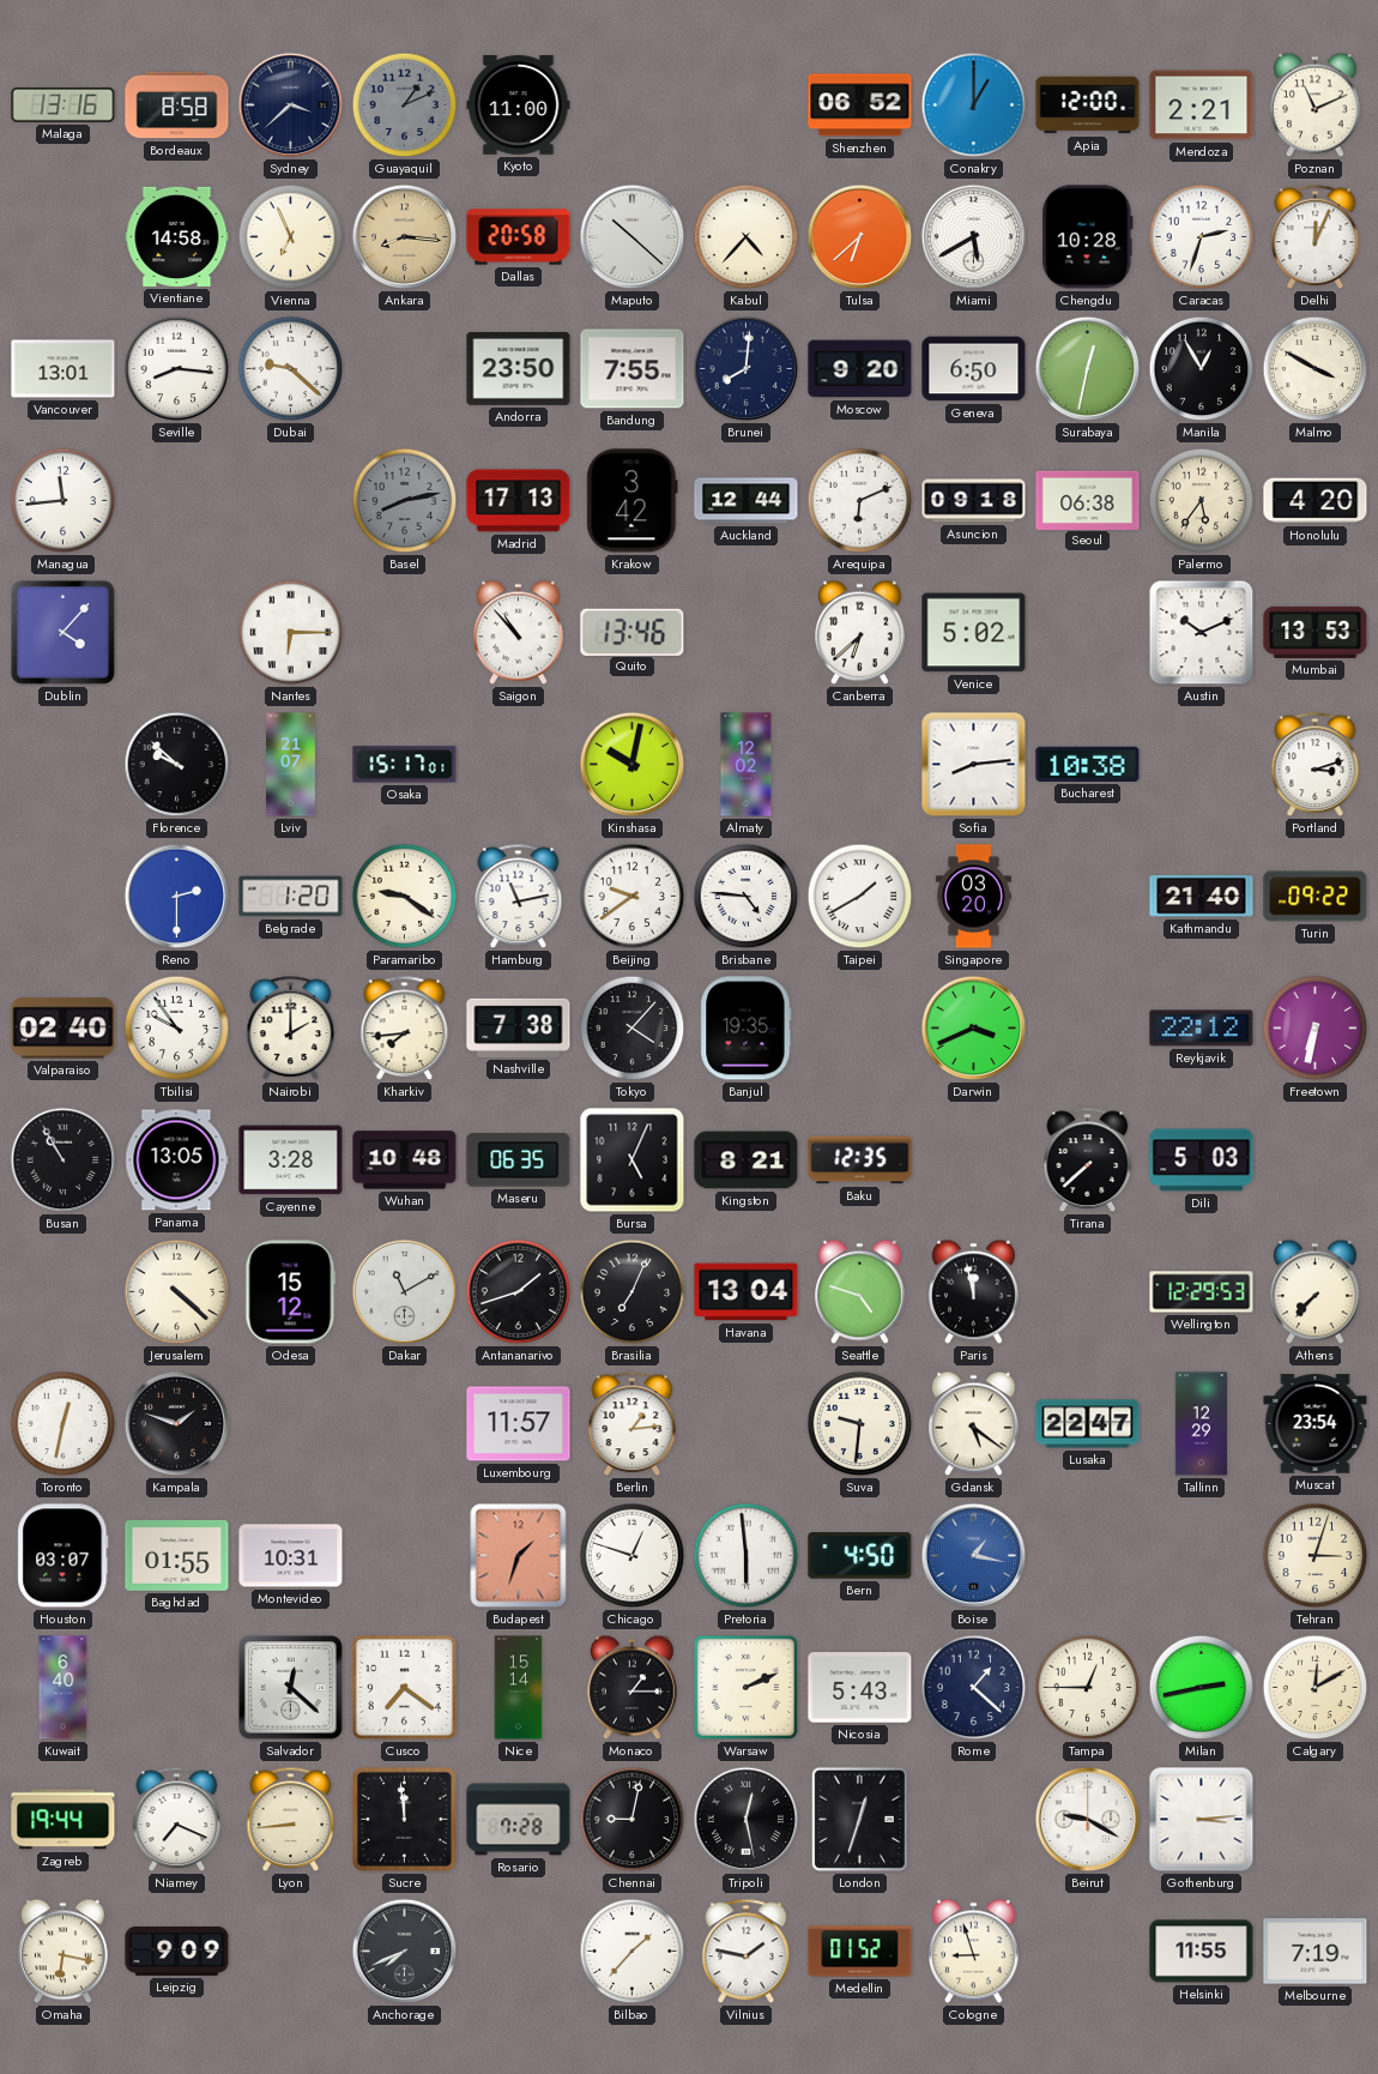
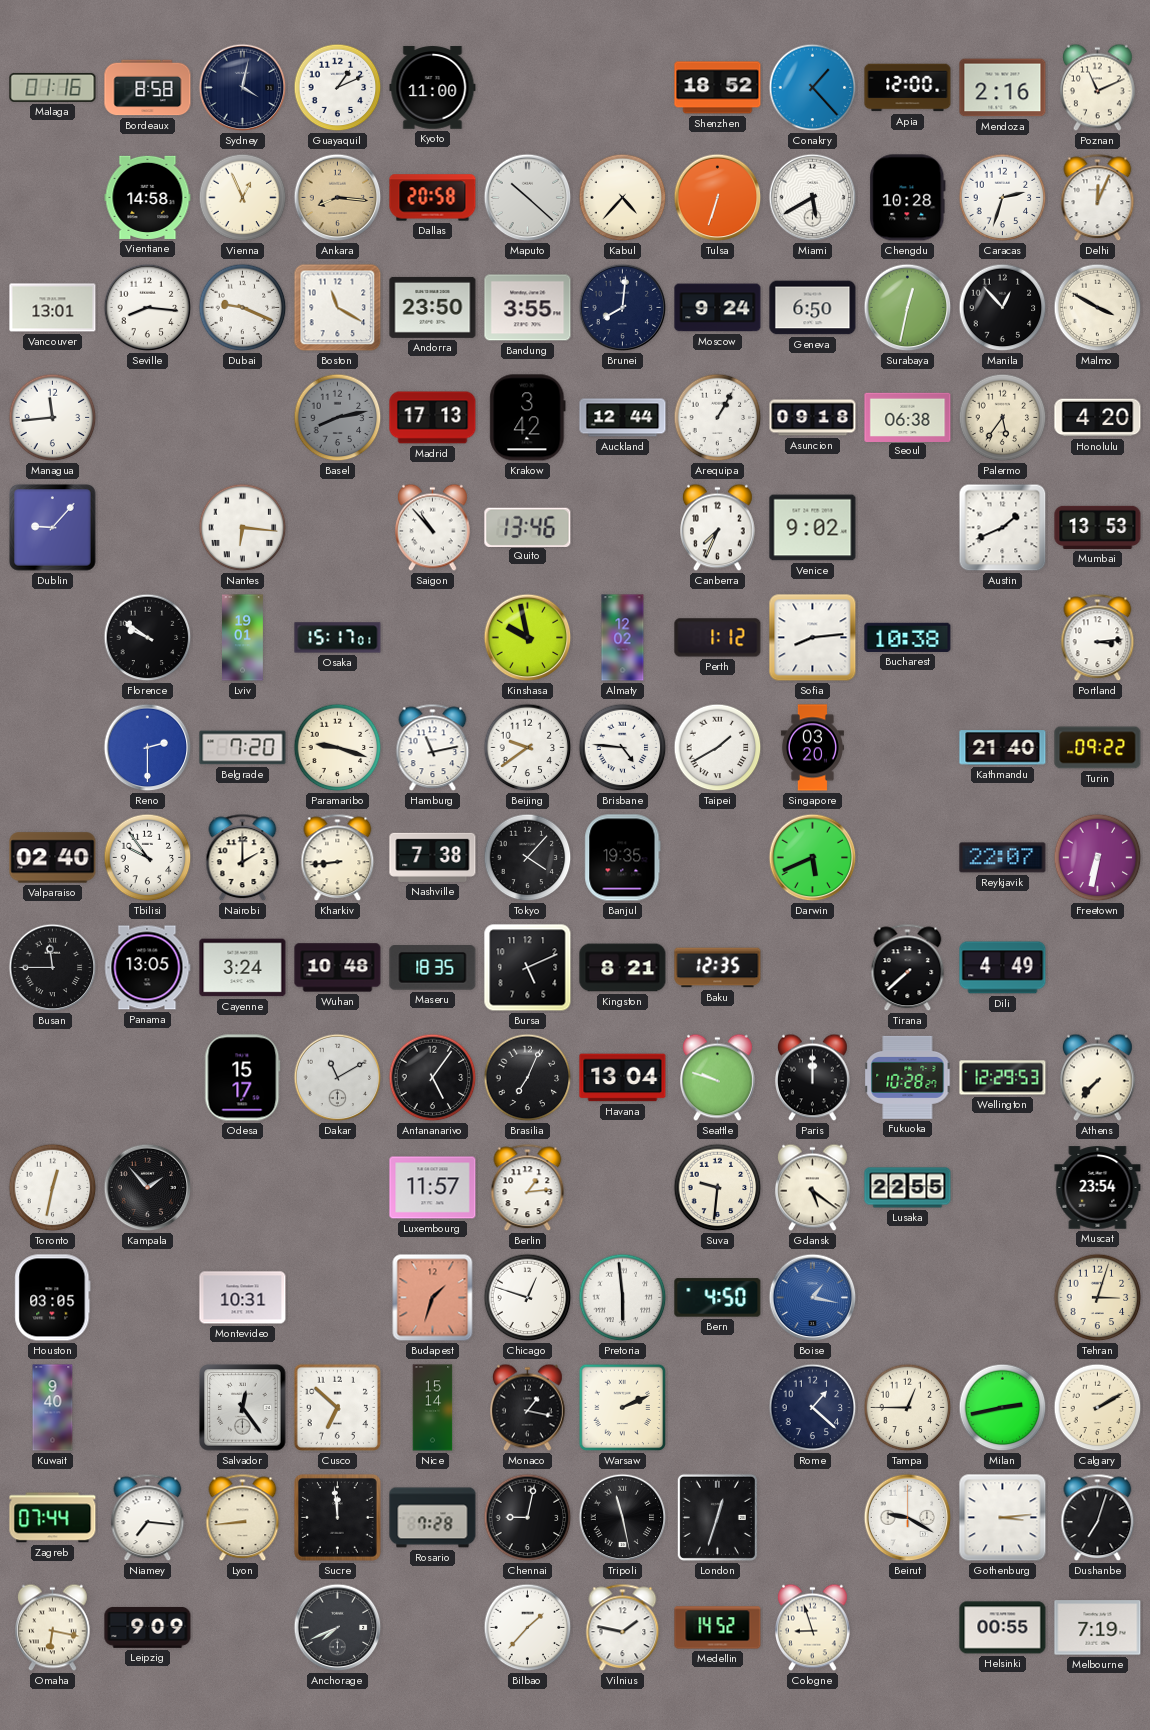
Malaga: 13:16 -> 01:16 (53, 87)
Sydney: 3:38 -> 4:02 (243, 88)
Guayaquil dial: grey -> white (338, 88)
Shenzhen: 06:52 -> 18:52 (718, 88)
Conakry: 1:00 -> 1:23 (813, 88)
Mendoza: 2:21 -> 2:16 (1003, 88)
Vienna: 6:56 -> 12:56 (243, 198)
Tulsa: 6:38 -> 6:33 (718, 198)
Dubai: 9:22 -> 9:19 (243, 308)
Boston: none -> 11:20 (338, 308)
Bandung: 7:55 -> 3:55 (528, 308)
Moscow: 9:20 -> 9:24 (718, 308)
Manila: 12:55 -> 12:53 (1003, 308)
Arequipa: 6:11 -> 1:05 (718, 418)
Dublin: 4:07 -> 9:07 (53, 528)
Nantes: 6:15 -> 6:16 (243, 528)
Canberra: 6:38 -> 7:34 (718, 528)
Venice: 5:02 -> 9:02 (813, 528)
Austin: 10:11 -> 1:41 (1003, 528)
Florence: 9:52 -> 9:51 (148, 638)
Lviv: 21:07 -> 19:01 (243, 638)
Kinshasa: 10:02 -> 9:58 (528, 638)
Perth: none -> 1:12 (718, 638)
Portland: 3:12 -> 3:14 (1098, 638)
Belgrade: 1:20 -> 7:20 (243, 748)
Paramaribo: 9:21 -> 9:18 (338, 748)
Kharkiv: 7:44 -> 8:44 (338, 858)
Darwin: 3:41 -> 5:41 (813, 858)
Reykjavik: 22:12 -> 22:07 (1003, 858)
Busan: 10:55 -> 11:45 (53, 968)
Cayenne: 3:28 -> 3:24 (243, 968)
Maseru: 06:35 -> 18:35 (433, 968)
Bursa: 5:04 -> 5:11 (528, 968)
Dili: 5:03 -> 4:49 (1003, 968)
Jerusalem: 4:22 -> none (177, 1292)
Odesa: 15:12 -> 15:17 (243, 1078)
Antananarivo: 1:42 -> 5:06 (433, 1078)
Seattle: 4:48 -> 9:48 (718, 1078)
Paris: 11:58 -> 12:00 (813, 1078)
Fukuoka: none -> 10:28 (908, 1077)
Kampala: 1:48 -> 1:53 (148, 1188)
Lusaka: 22:47 -> 22:55 (908, 1188)
Tallinn: 12:29 -> none (1202, 1424)
Houston: 03:07 -> 03:05 (53, 1298)
Baghdad: 01:55 -> none (177, 1555)
Kuwait: 6:40 -> 9:40 (53, 1408)
Salvador: 12:22 -> 12:24 (243, 1408)
Cusco: 7:21 -> 6:52 (338, 1408)
Monaco: 1:15 -> 1:17 (528, 1408)
Nicosia: 5:43 -> none (860, 1688)
Calgary: 12:10 -> 2:10 (1098, 1408)
Zagreb: 19:44 -> 07:44 (53, 1518)
Niamey: 7:19 -> 7:16 (148, 1518)
Tripoli: 12:28 -> 11:28 (623, 1518)
Dushanbe: none -> 7:03 (1098, 1518)
Medellin: 01:52 -> 14:52 (718, 1628)
Helsinki: 11:55 -> 00:55 (1003, 1628)
